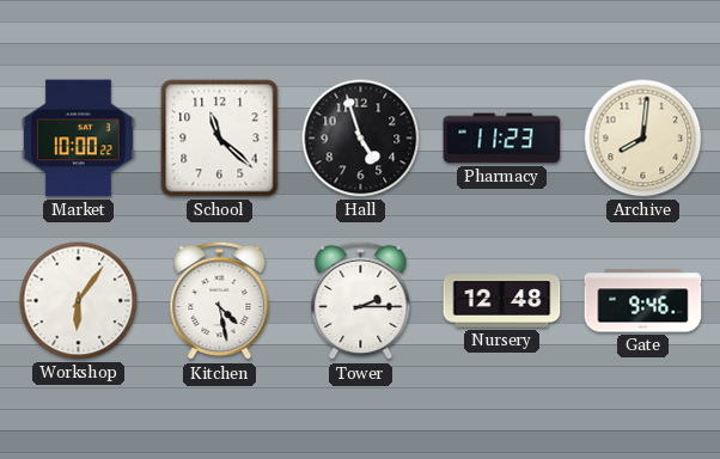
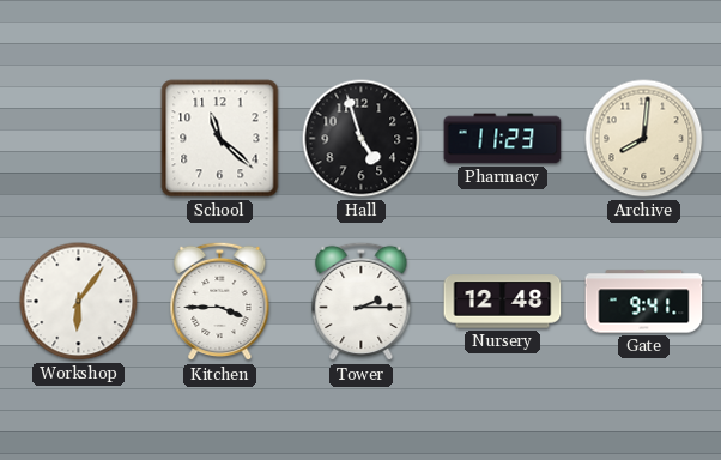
Market: 10:00 -> none (78, 139)
Kitchen: 4:28 -> 3:45 (220, 302)
Gate: 9:46 -> 9:41 (644, 302)
